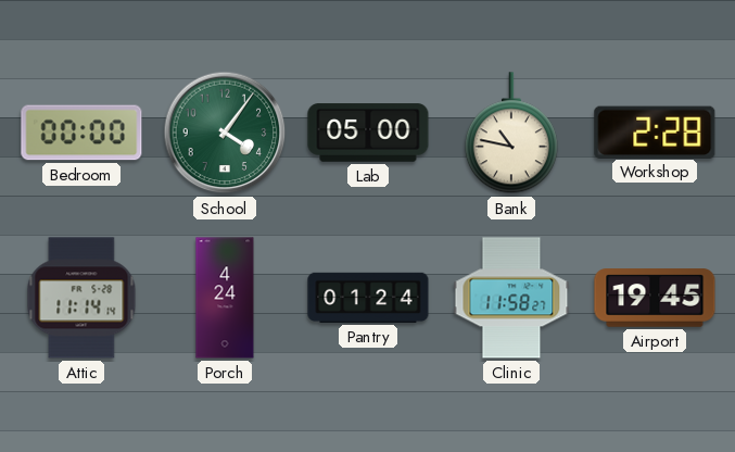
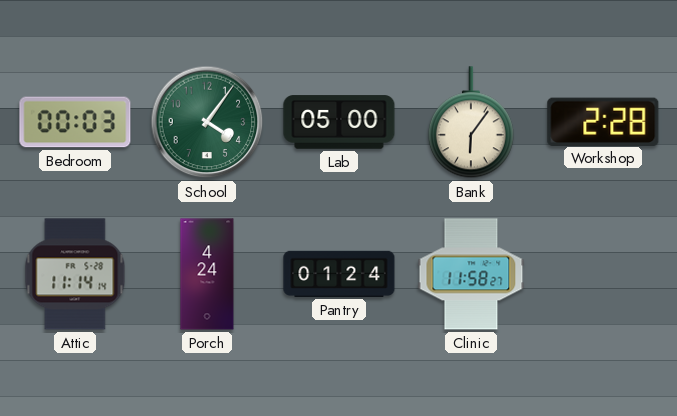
Bedroom: 00:00 -> 00:03 (75, 122)
Bank: 10:47 -> 6:06 (471, 123)
Airport: 19:45 -> none (655, 298)
